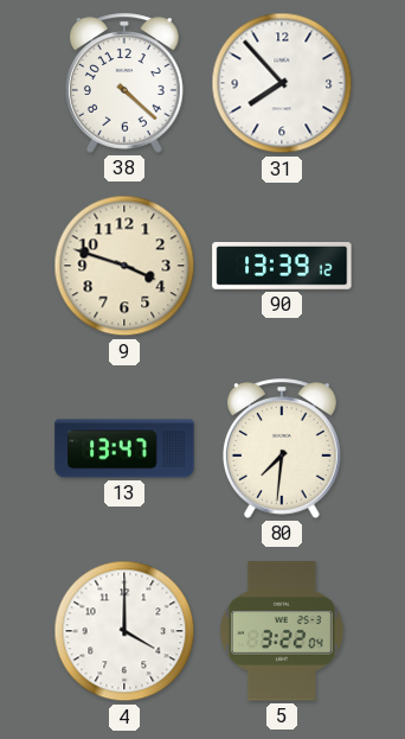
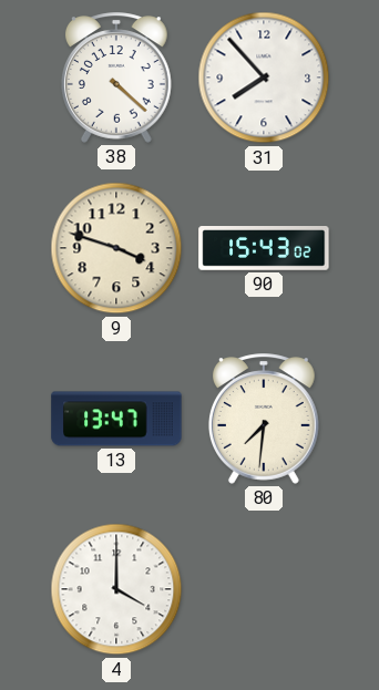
90: 13:39 -> 15:43 (264, 249)
5: 3:22 -> none (282, 631)
